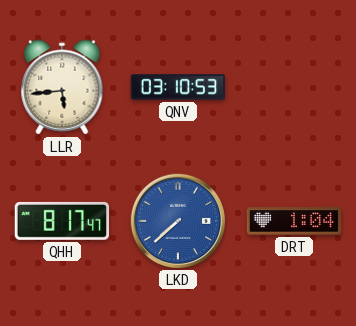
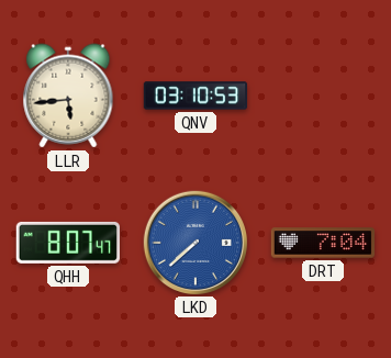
QHH: 8:17 -> 8:07 (67, 243)
DRT: 1:04 -> 7:04 (323, 243)
